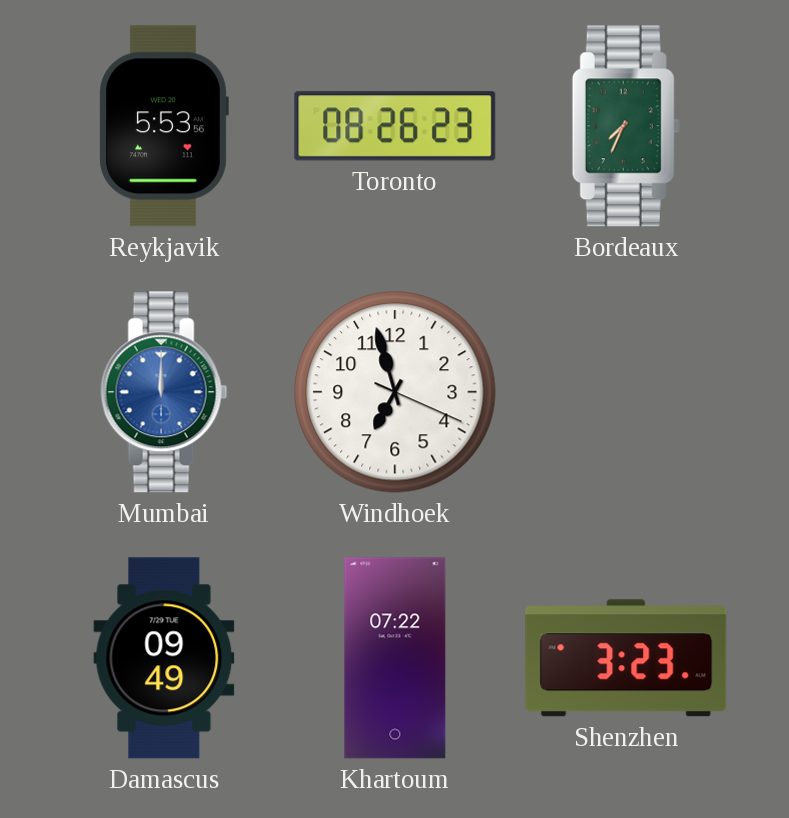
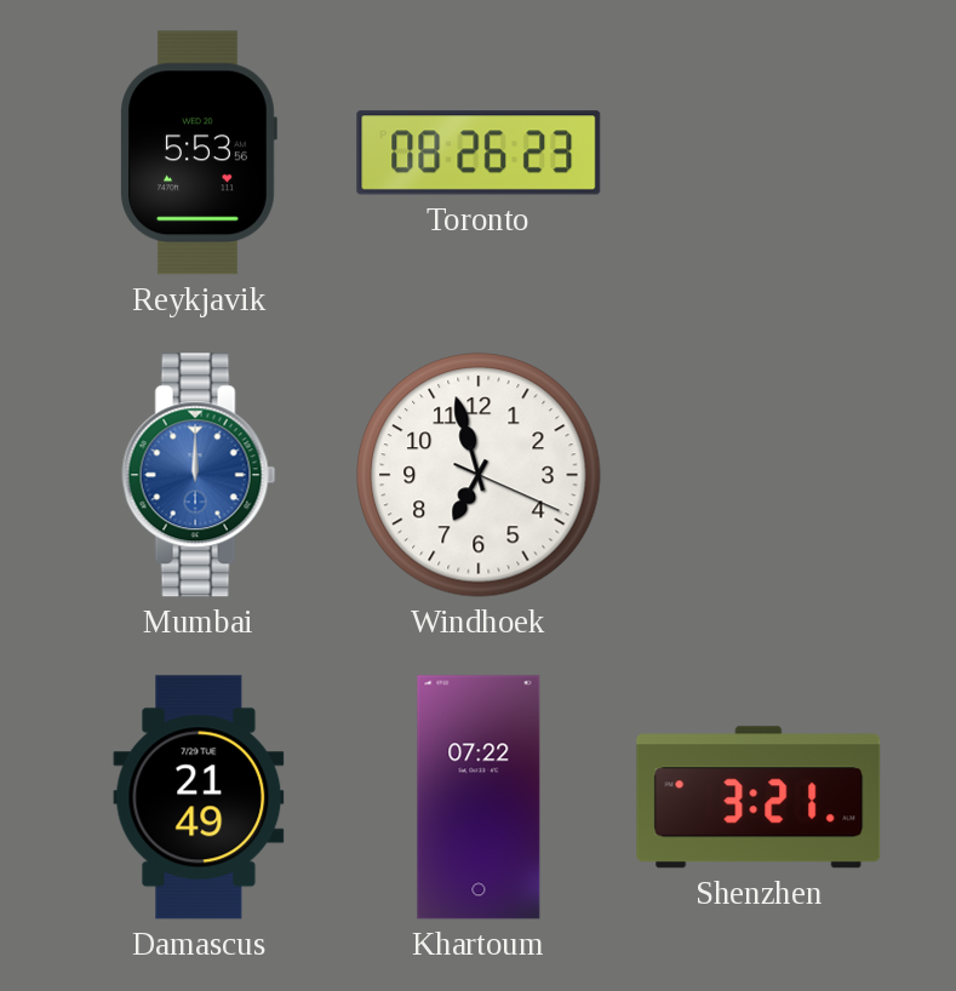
Bordeaux: 7:34 -> none (626, 126)
Damascus: 09:49 -> 21:49 (199, 797)
Shenzhen: 3:23 -> 3:21 (758, 797)
